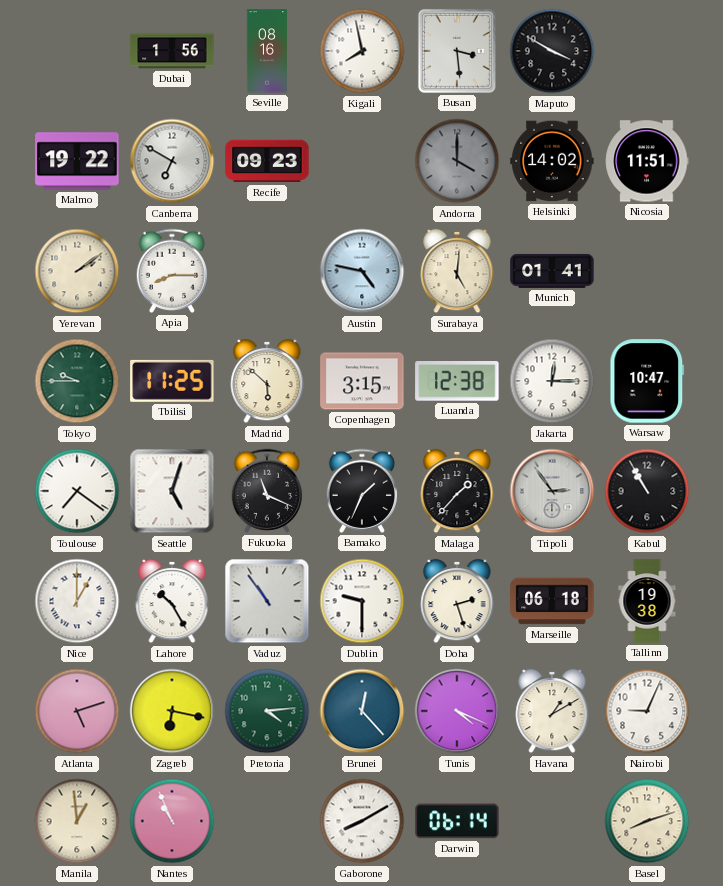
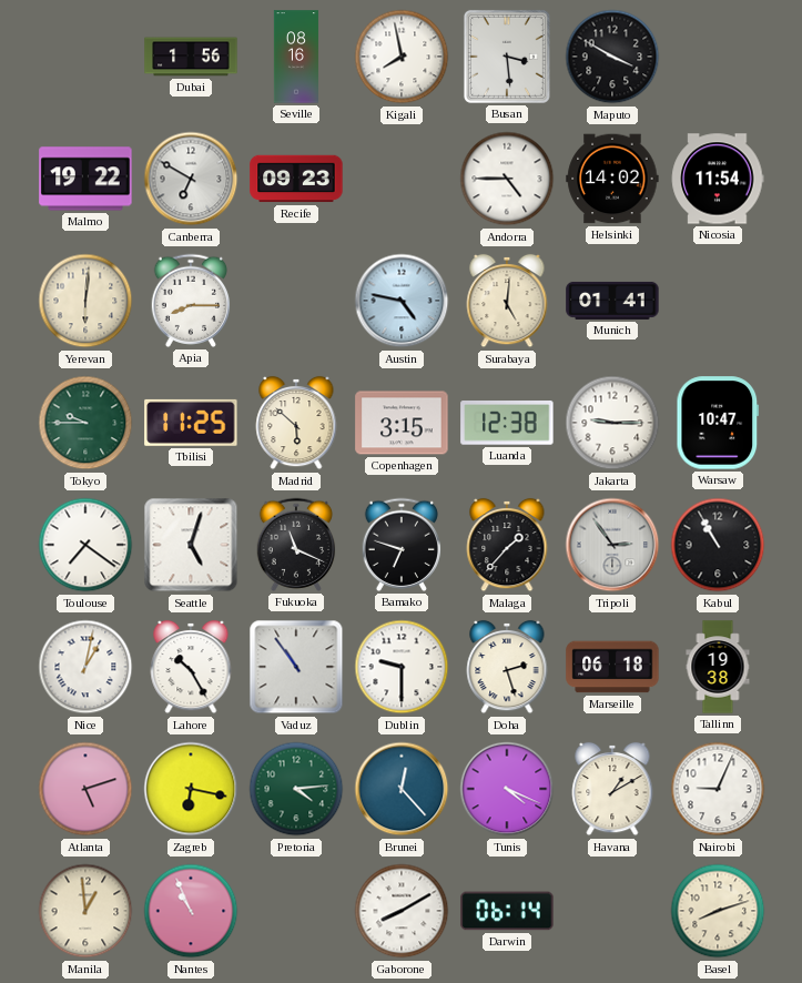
Andorra: 4:00 -> 4:45 (507, 179)
Andorra dial: grey -> white (507, 179)
Nicosia: 11:51 -> 11:54 (718, 179)
Yerevan: 2:09 -> 6:01 (85, 301)
Jakarta: 12:15 -> 9:15 (612, 423)
Bamako: 1:34 -> 6:48 (402, 545)
Nice: 1:00 -> 1:02 (85, 667)
